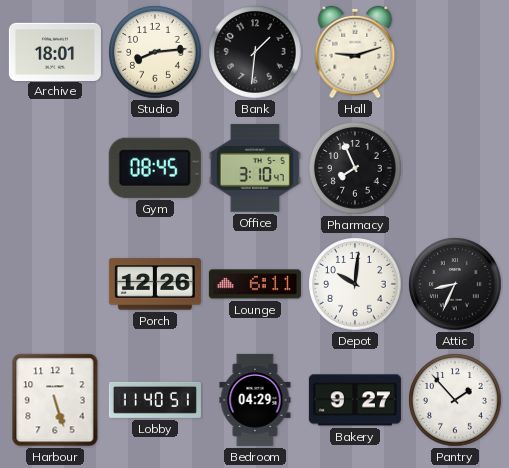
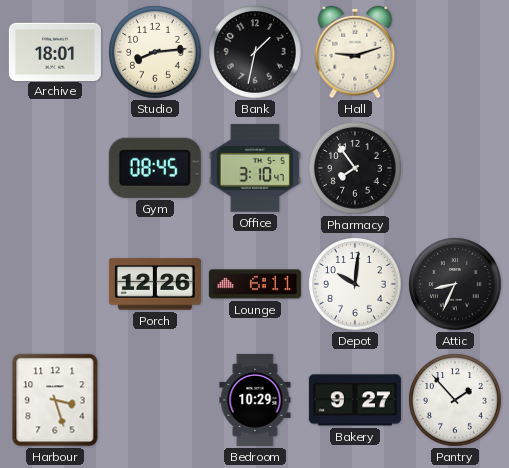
Bank: 1:31 -> 1:32 (255, 52)
Pharmacy: 7:56 -> 7:54 (355, 168)
Harbour: 5:27 -> 3:27 (55, 400)
Lobby: 11:40 -> none (155, 400)
Bedroom: 04:29 -> 10:29 (255, 400)
